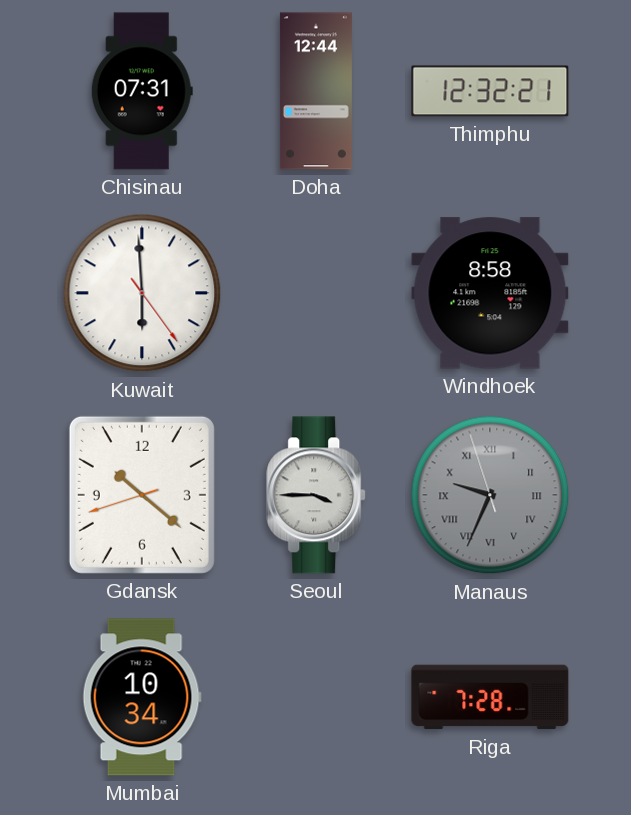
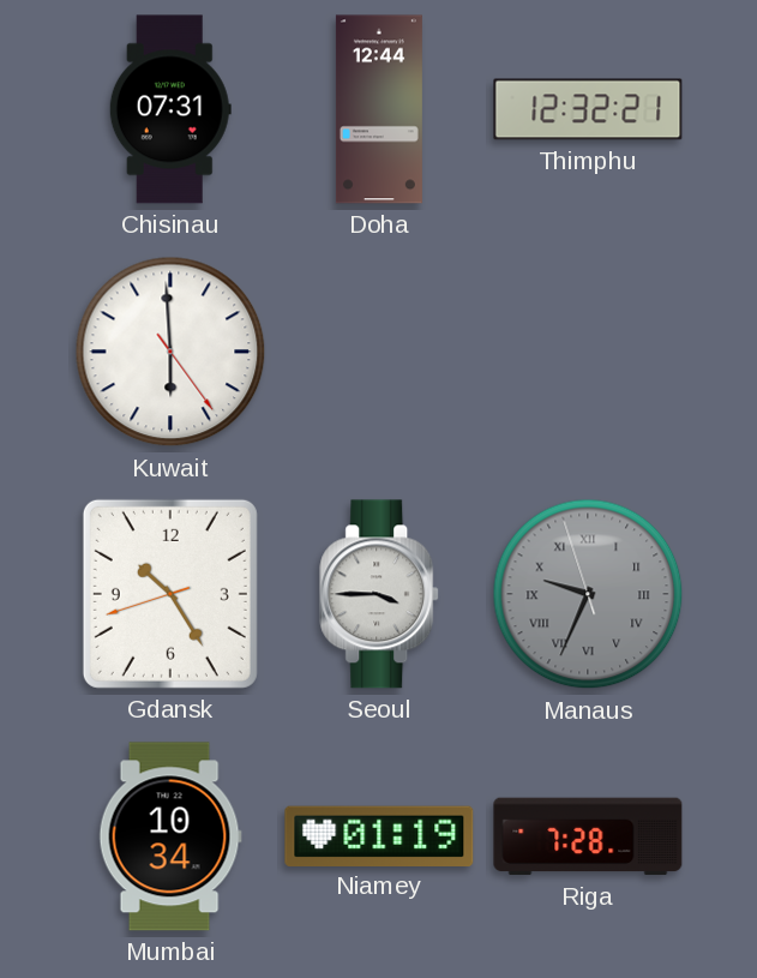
Windhoek: 8:58 -> none (490, 293)
Gdansk: 10:21 -> 10:24 (170, 594)
Niamey: none -> 01:19 (379, 835)
